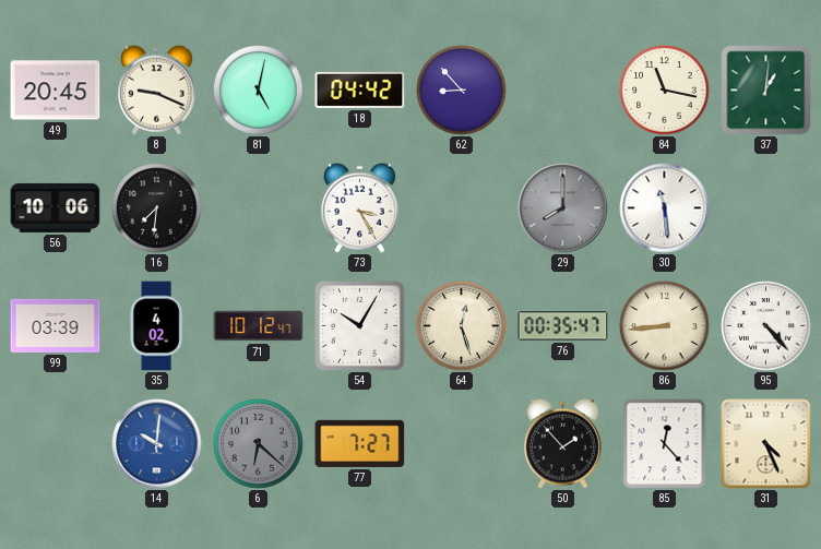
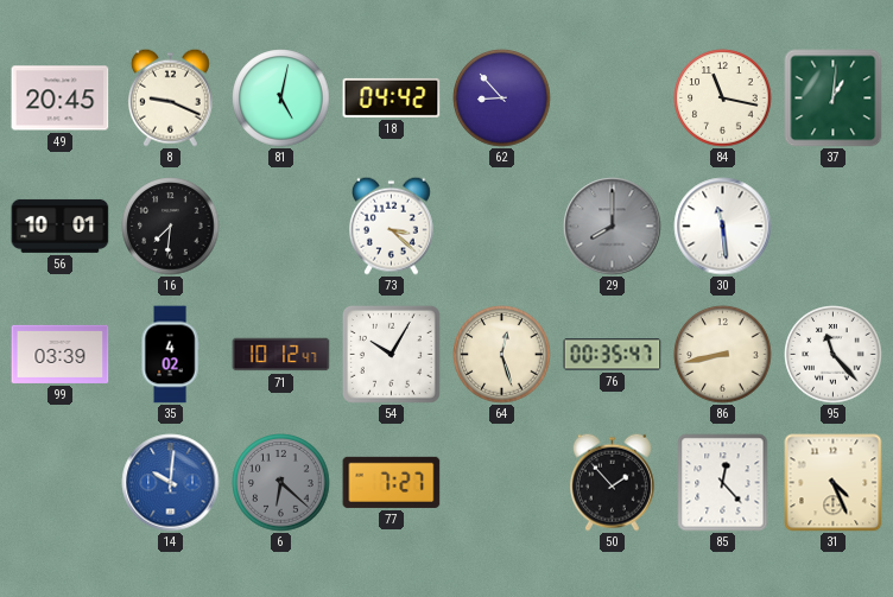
56: 10:06 -> 10:01 (61, 226)
73: 3:25 -> 3:22 (391, 226)
86: 8:44 -> 8:43 (723, 355)
95: 4:23 -> 11:23 (834, 355)
